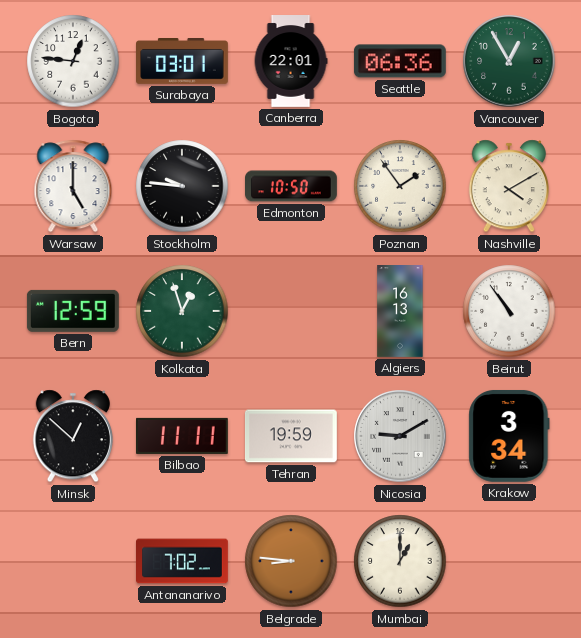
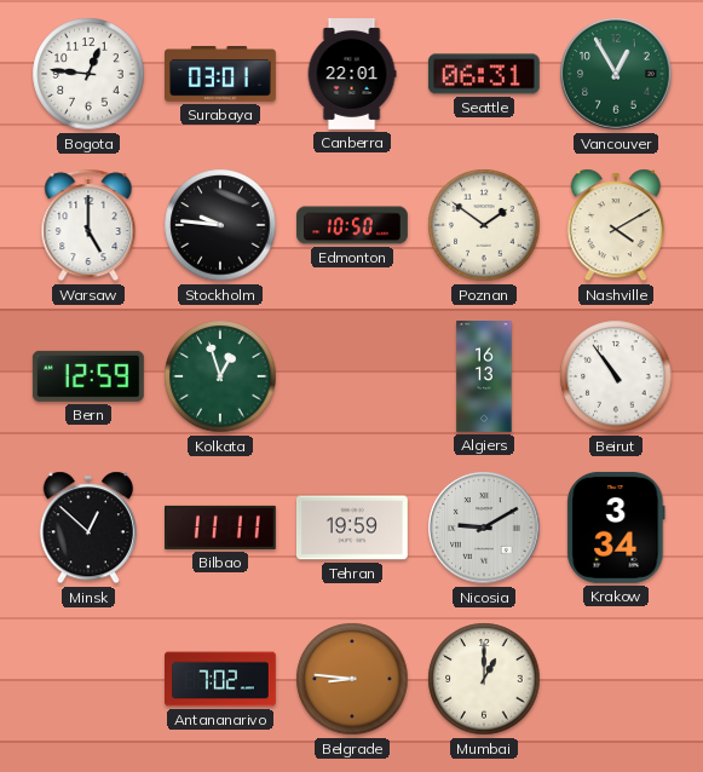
Seattle: 06:36 -> 06:31 (484, 74)
Poznan: 1:54 -> 1:51 (484, 225)
